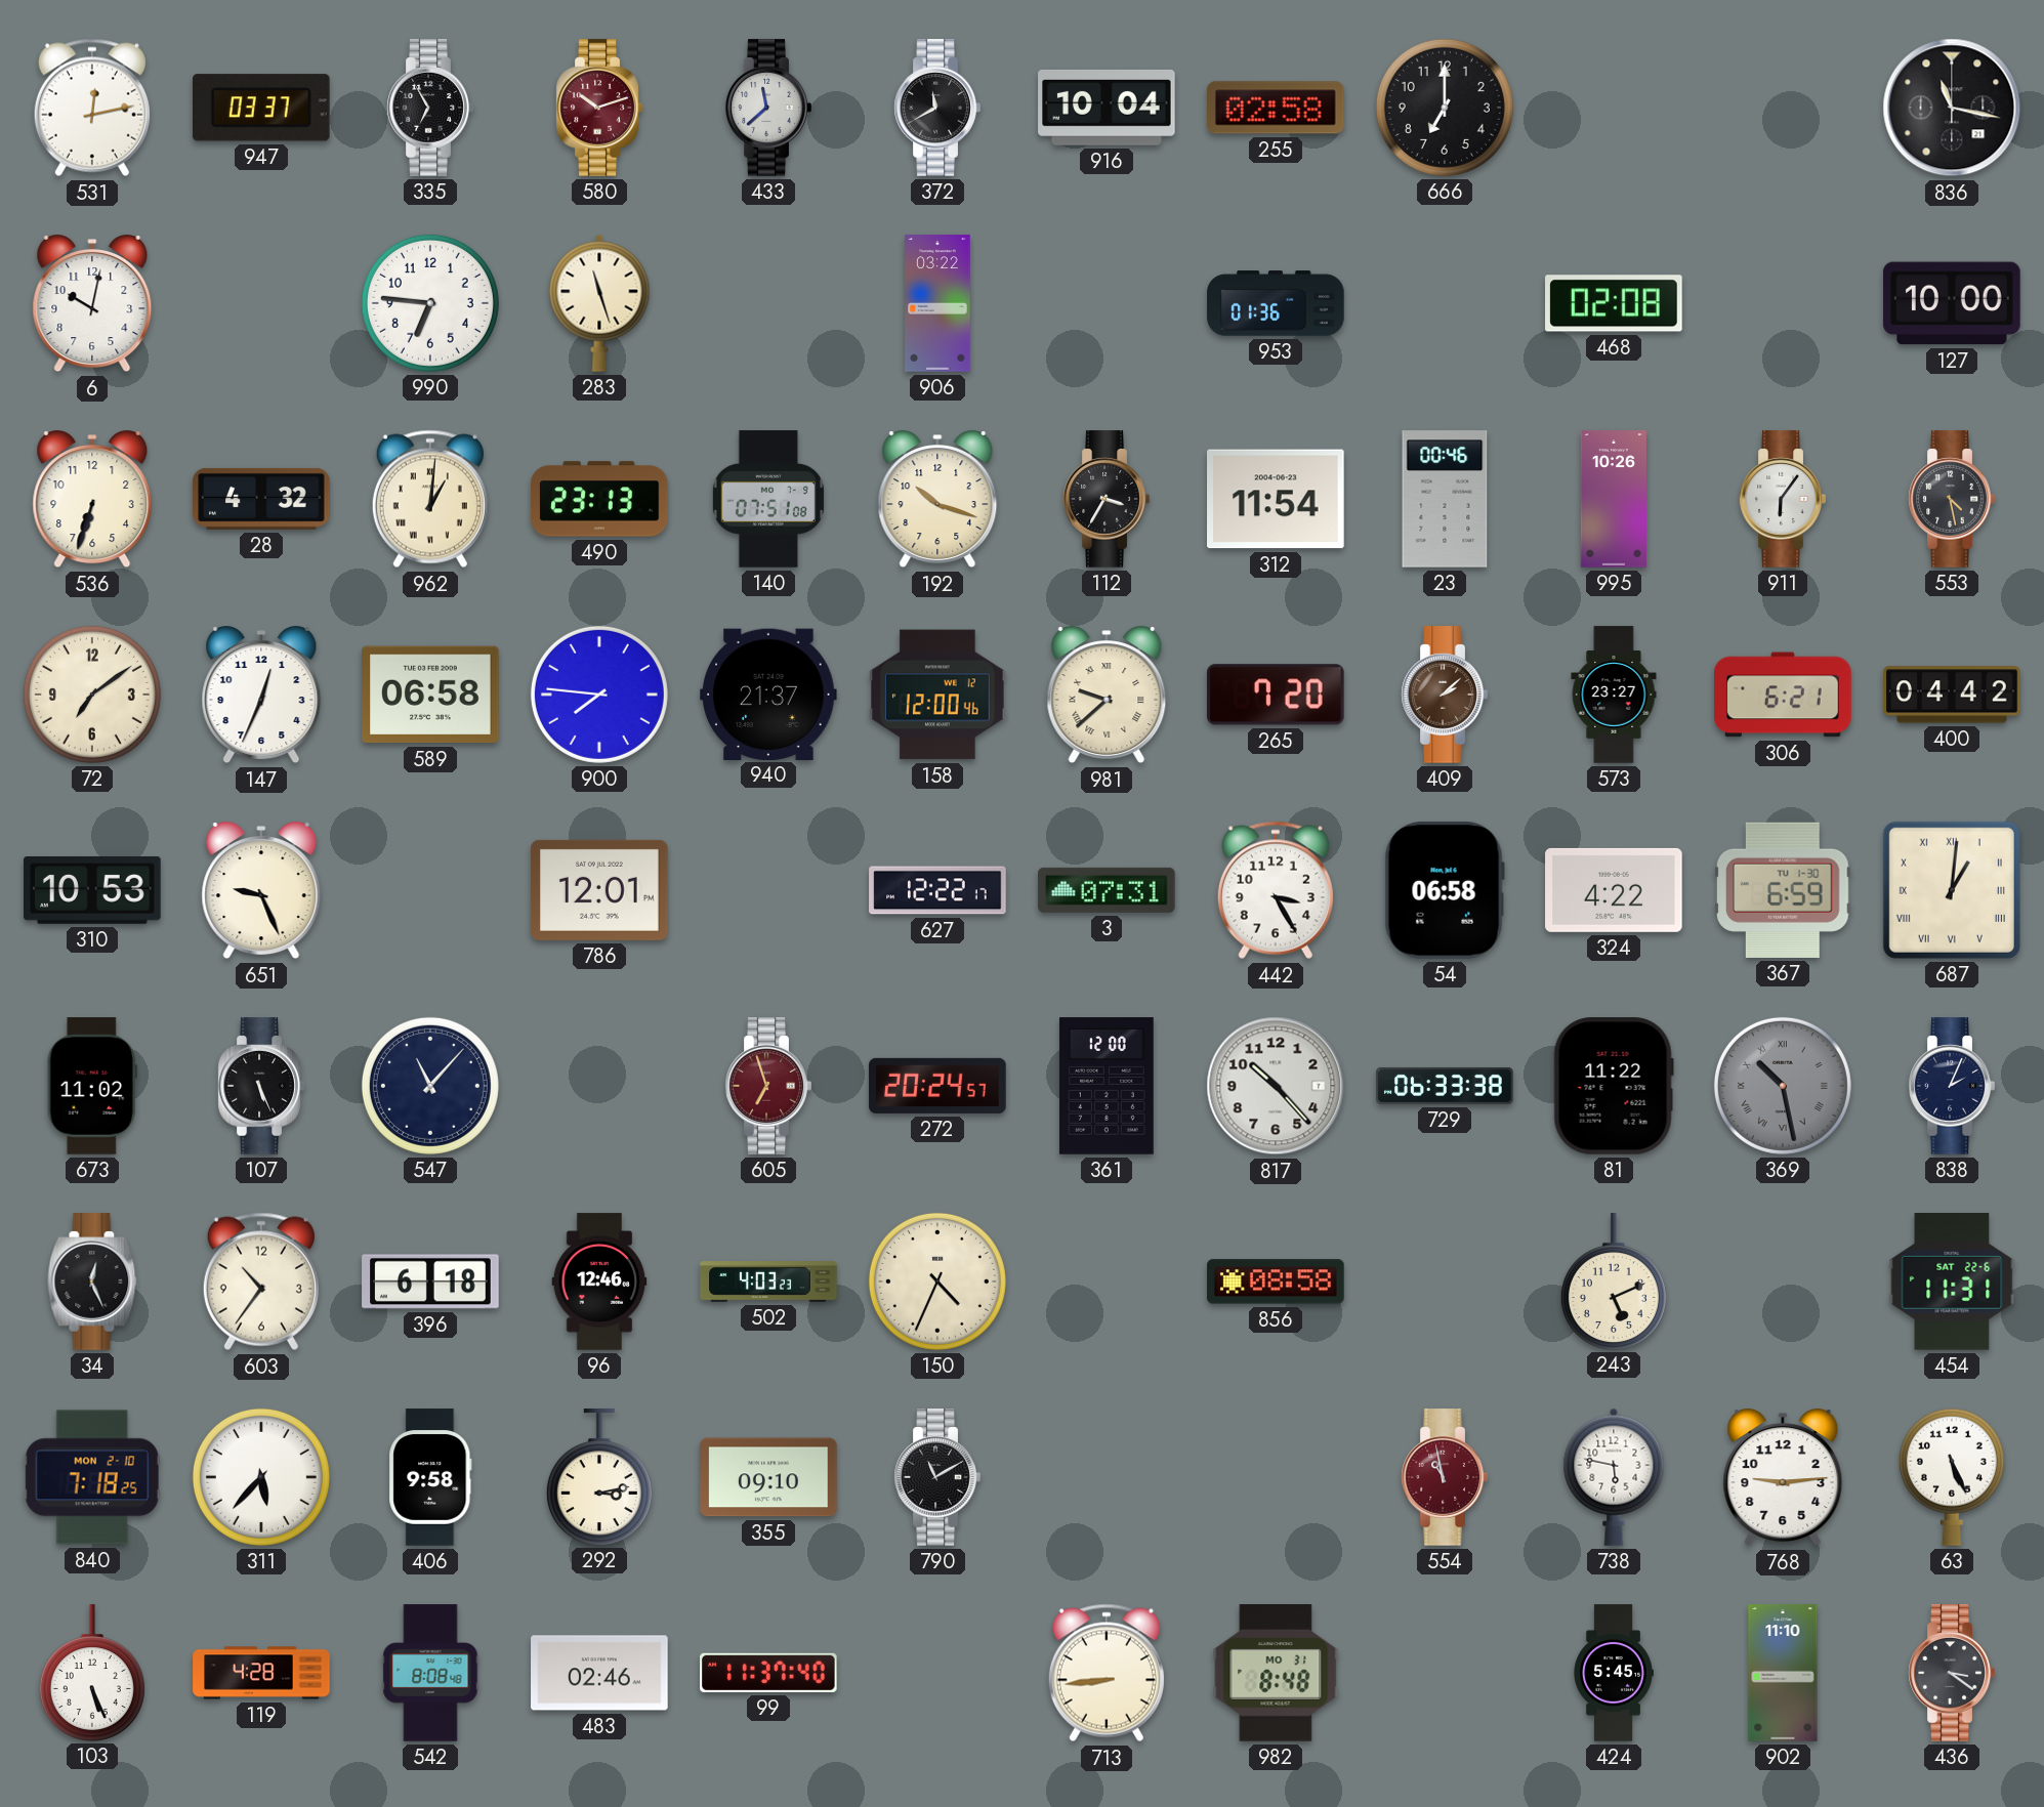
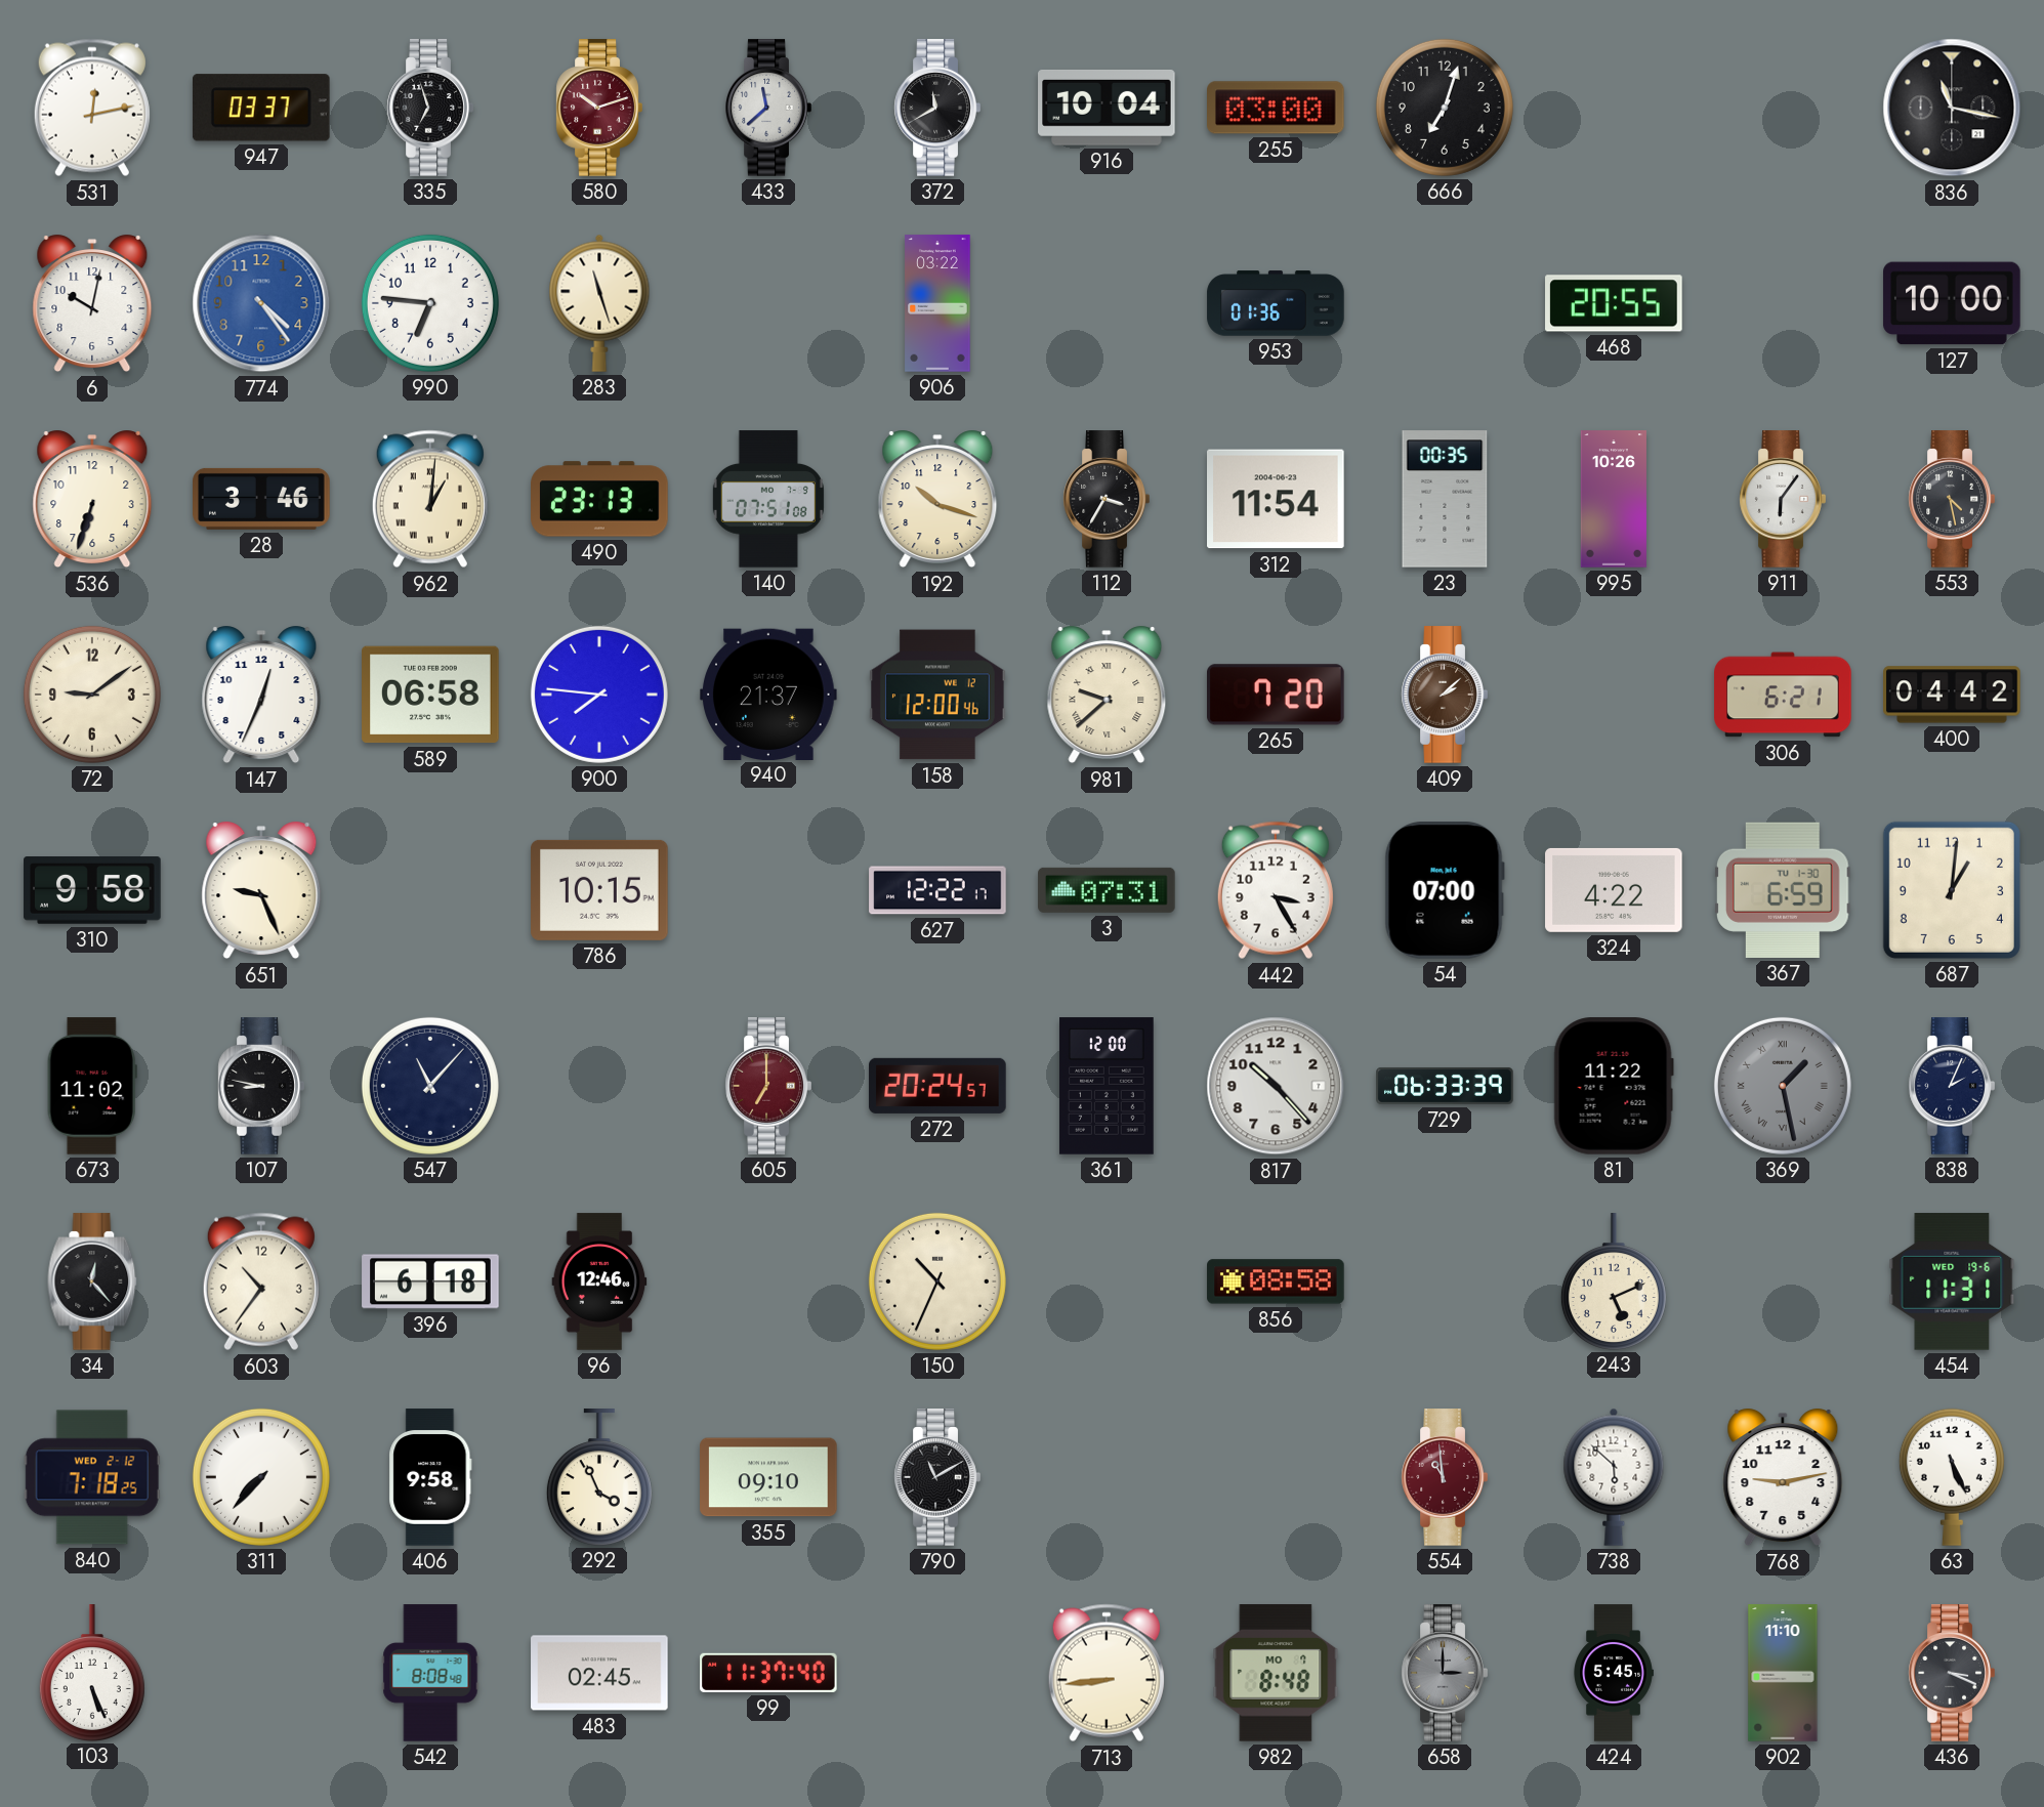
335: 6:55 -> 6:57 (430, 108)
255: 02:58 -> 03:00 (1277, 108)
666: 7:00 -> 7:03 (1445, 108)
774: none -> 4:24 (261, 303)
468: 02:08 -> 20:55 (1614, 303)
28: 4:32 -> 3:46 (261, 499)
23: 00:46 -> 00:35 (1445, 499)
72: 7:09 -> 9:09 (92, 695)
573: 23:27 -> none (1614, 695)
310: 10:53 -> 9:58 (92, 891)
786: 12:01 -> 10:15 (599, 890)
54: 06:58 -> 07:00 (1445, 891)
687 numerals: Roman -> Arabic (1952, 890)
107: 5:26 -> 8:47 (261, 1086)
605: 6:57 -> 7:00 (768, 1086)
729: 06:33:38 -> 06:33:39 (1445, 1086)
369: 10:28 -> 1:28 (1783, 1086)
34: 12:26 -> 12:23 (92, 1281)
502: 4:03 -> none (768, 1281)
150: 4:34 -> 10:34 (937, 1281)
454 date: SAT 22-6 -> WED 19-6 (1952, 1281)
840 date: MON 2-10 -> WED 2-12 (92, 1477)
311: 5:37 -> 7:37 (261, 1477)
292: 3:13 -> 3:56 (599, 1477)
554: 10:58 -> 10:59 (1445, 1477)
738: 5:47 -> 5:52 (1614, 1477)
768: 9:14 -> 9:13 (1783, 1477)
119: 4:28 -> none (261, 1673)
483: 02:46 -> 02:45 (599, 1673)
982 date: MO 31 -> MO 7 (1276, 1673)
658: none -> 3:00 (1445, 1673)
436: 3:21 -> 3:19 (1952, 1673)
